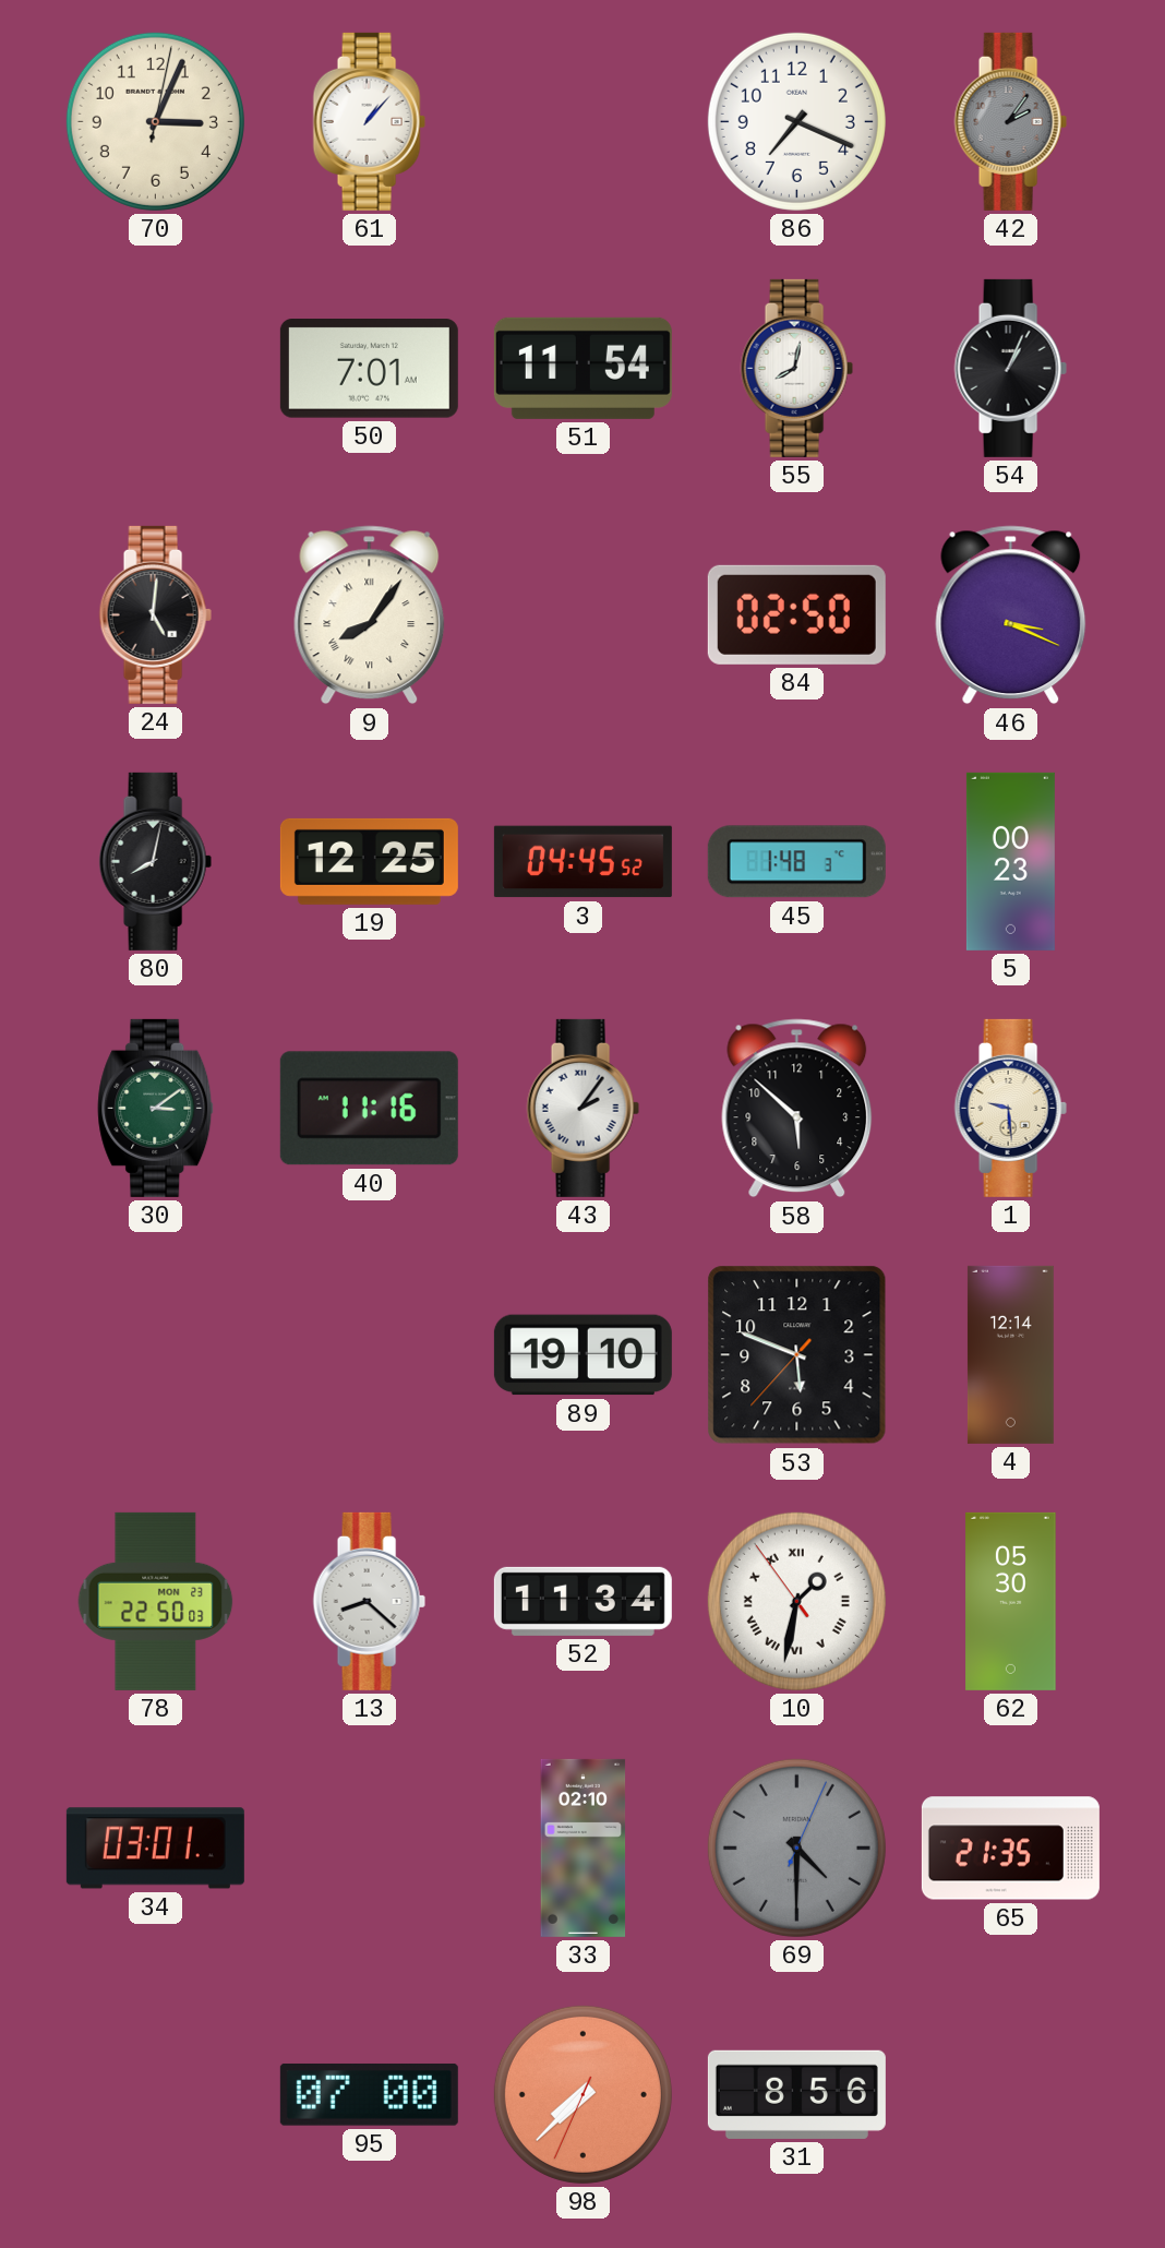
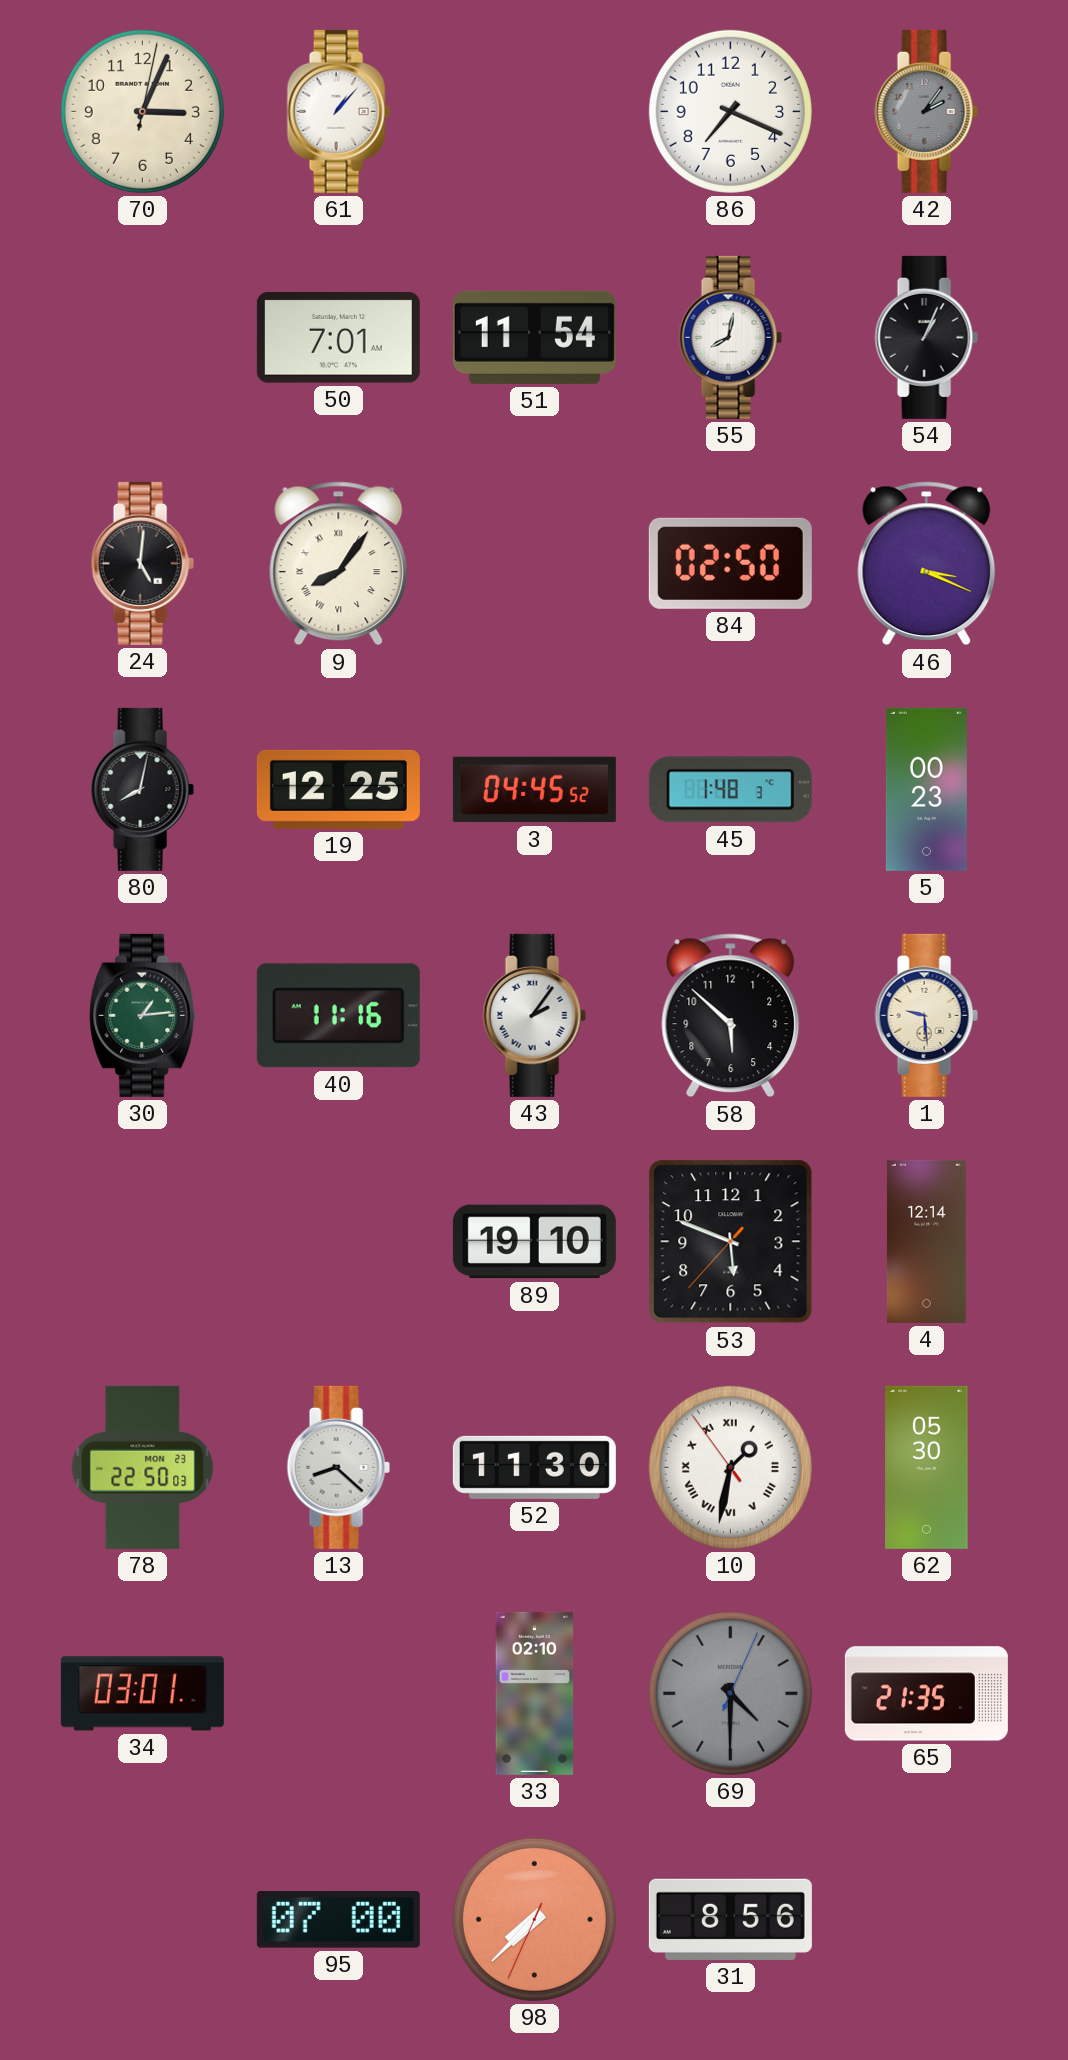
30: 3:09 -> 1:14 (143, 1015)
52: 11:34 -> 11:30 (534, 1467)
